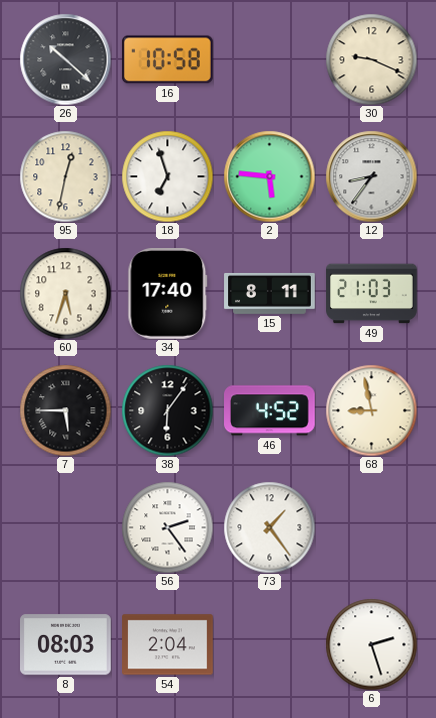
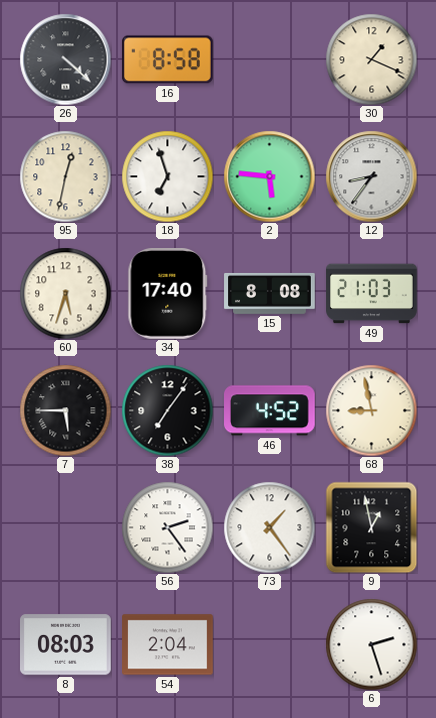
26: 10:22 -> 4:22 (65, 59)
16: 10:58 -> 8:58 (167, 60)
30: 9:19 -> 1:19 (371, 59)
15: 8:11 -> 8:08 (270, 293)
38: 6:06 -> 7:06 (167, 410)
9: none -> 12:58 (371, 527)
